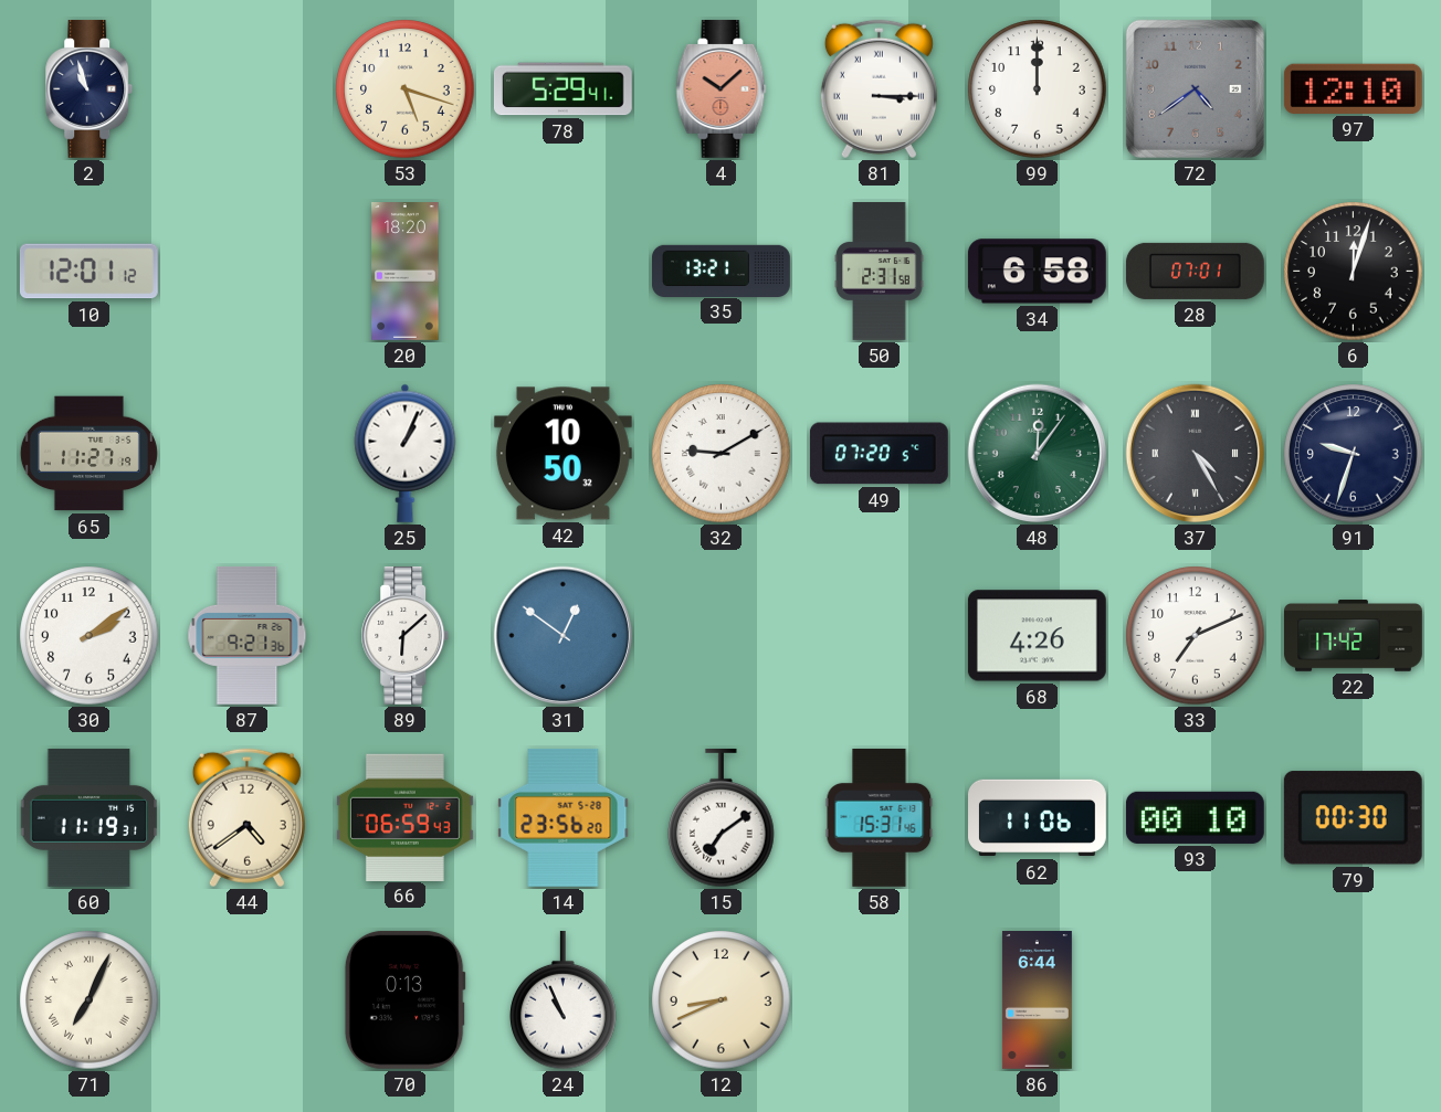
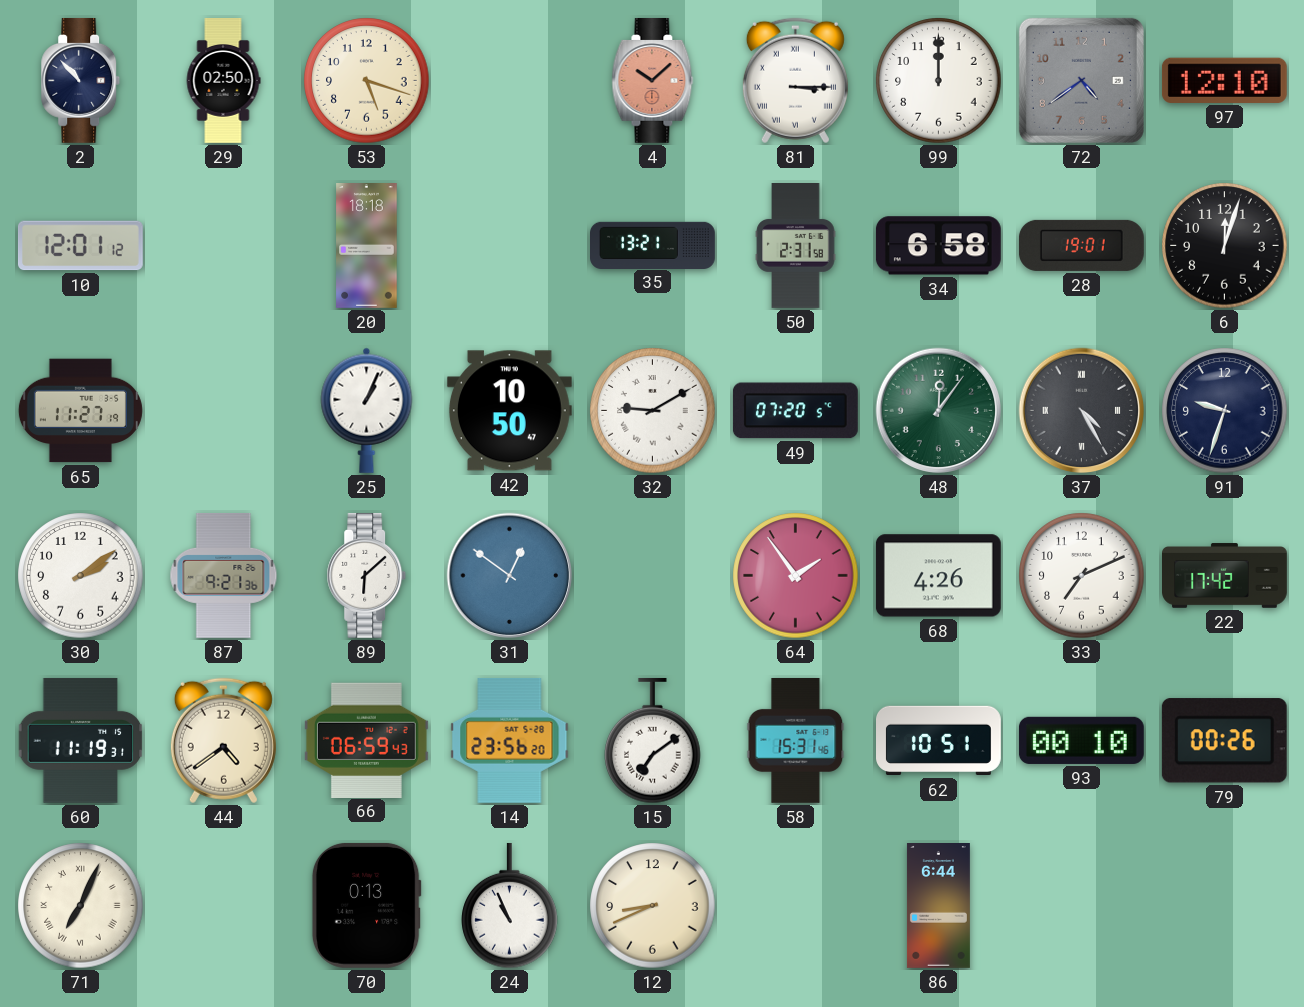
2: 10:57 -> 10:53 (81, 80)
29: none -> 02:50 (223, 81)
78: 5:29 -> none (562, 89)
20: 18:20 -> 18:18 (367, 246)
28: 07:01 -> 19:01 (1081, 245)
42: 10:50:32 -> 10:50:47 (509, 411)
64: none -> 1:54 (796, 576)
62: 11:06 -> 10:51 (939, 741)
79: 00:30 -> 00:26 (1224, 741)
